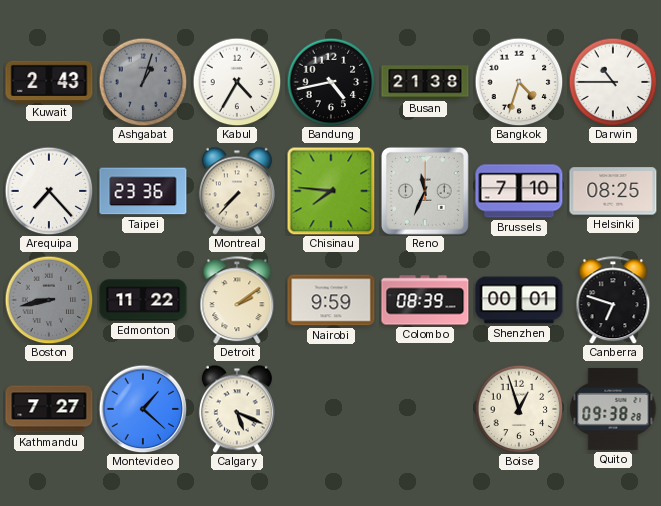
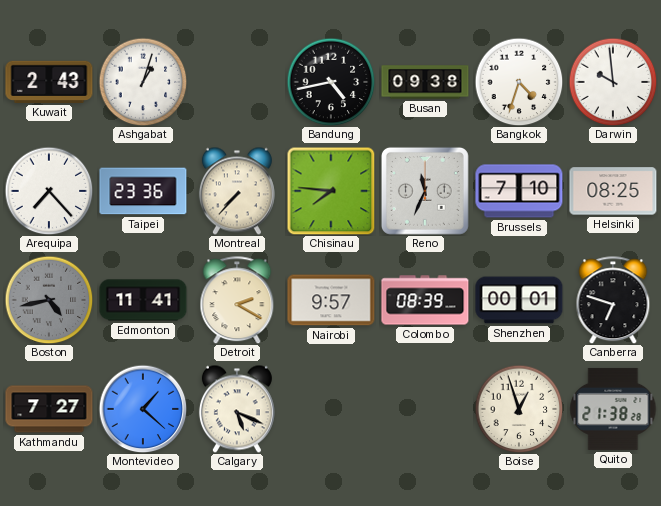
Ashgabat dial: grey -> white (143, 82)
Kabul: 4:35 -> none (237, 82)
Busan: 21:38 -> 09:38 (425, 82)
Darwin: 10:45 -> 9:59 (613, 82)
Boston: 8:43 -> 4:43 (49, 300)
Edmonton: 11:22 -> 11:41 (143, 300)
Detroit: 2:09 -> 2:20 (237, 300)
Nairobi: 9:59 -> 9:57 (331, 300)
Quito: 09:38 -> 21:38 (613, 409)
